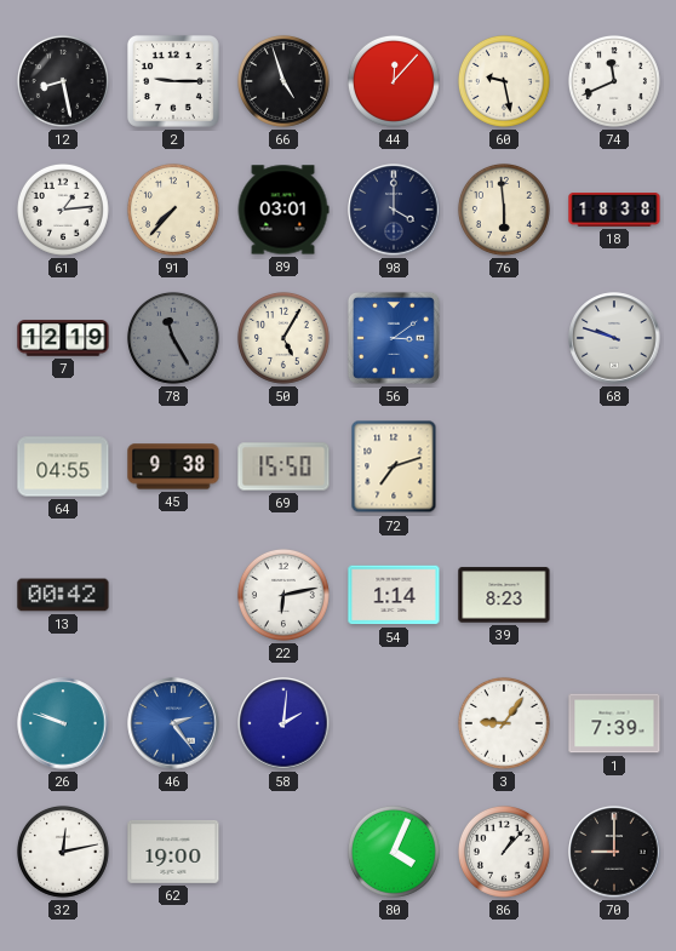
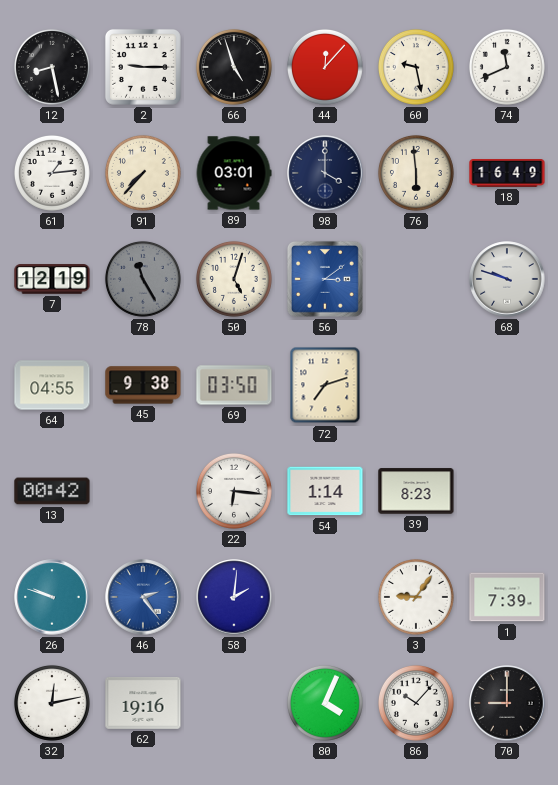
18: 18:38 -> 16:49 (507, 174)
50: 5:05 -> 5:03 (234, 279)
69: 15:50 -> 03:50 (234, 385)
22: 6:13 -> 6:16 (234, 491)
62: 19:00 -> 19:16 (143, 704)
86: 1:07 -> 10:07 (416, 703)
